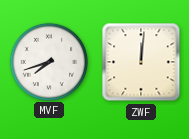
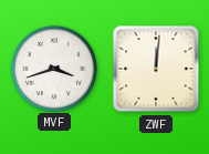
MVF: 7:42 -> 3:42 (53, 68)
